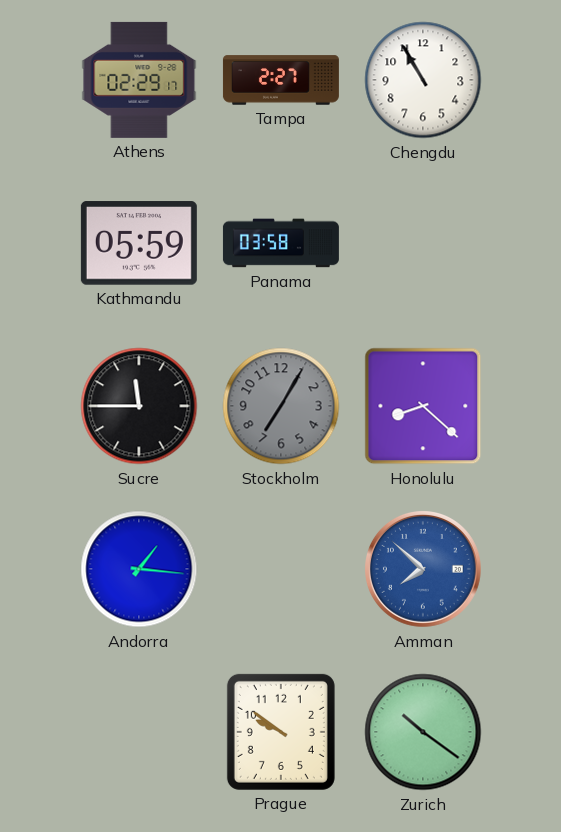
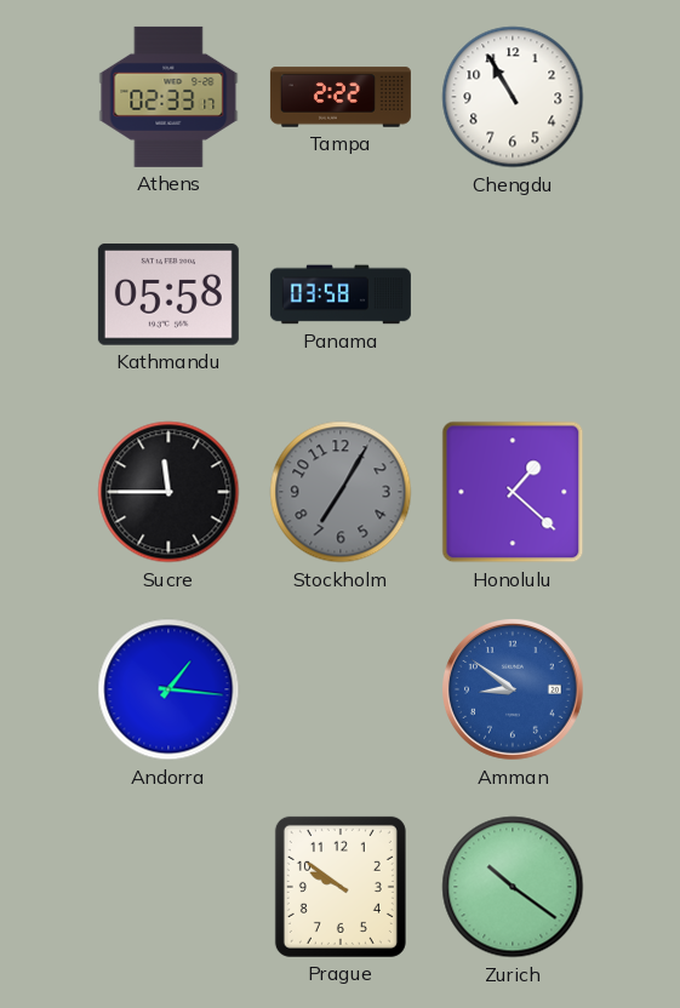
Athens: 02:29 -> 02:33 (168, 97)
Tampa: 2:27 -> 2:22 (341, 97)
Kathmandu: 05:59 -> 05:58 (168, 294)
Honolulu: 8:22 -> 1:22 (513, 492)
Amman: 7:52 -> 8:51 (514, 691)
